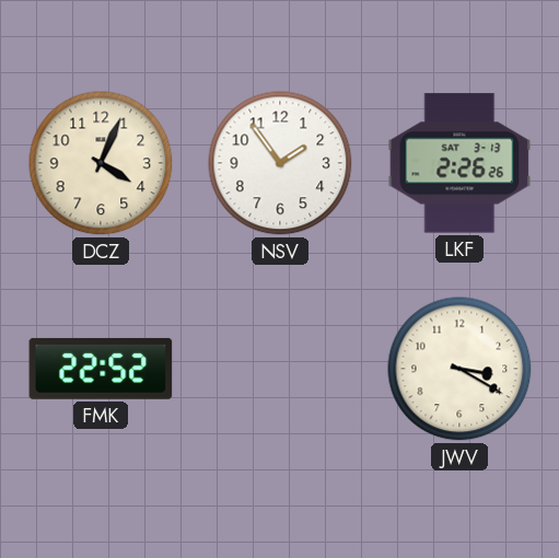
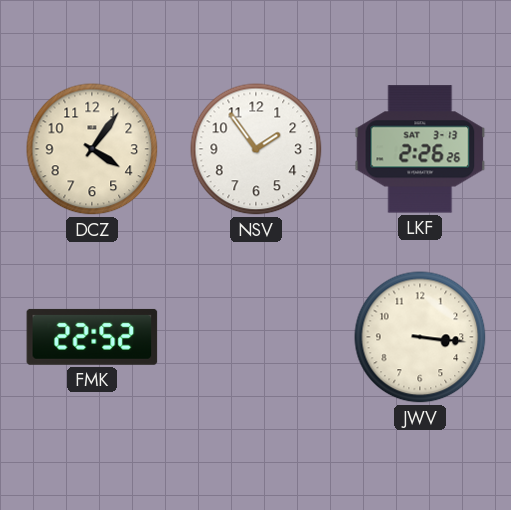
DCZ: 4:04 -> 4:06 (92, 149)
JWV: 3:20 -> 3:16 (420, 337)
